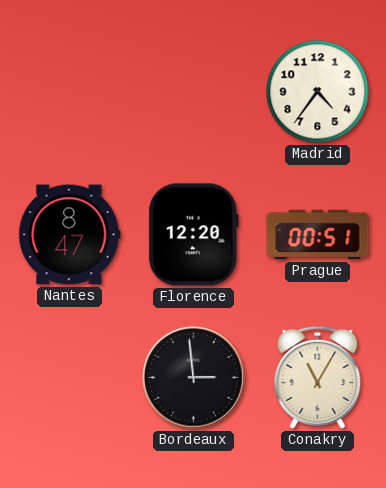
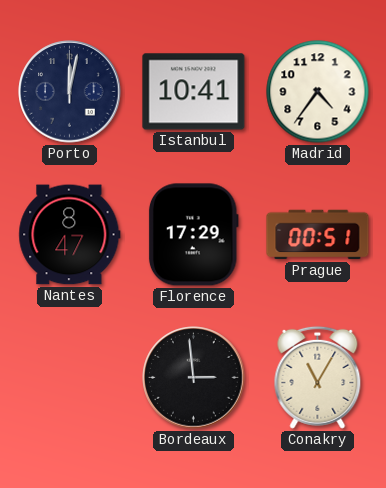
Porto: none -> 12:02 (70, 92)
Istanbul: none -> 10:41 (194, 92)
Florence: 12:20 -> 17:29 (193, 235)
